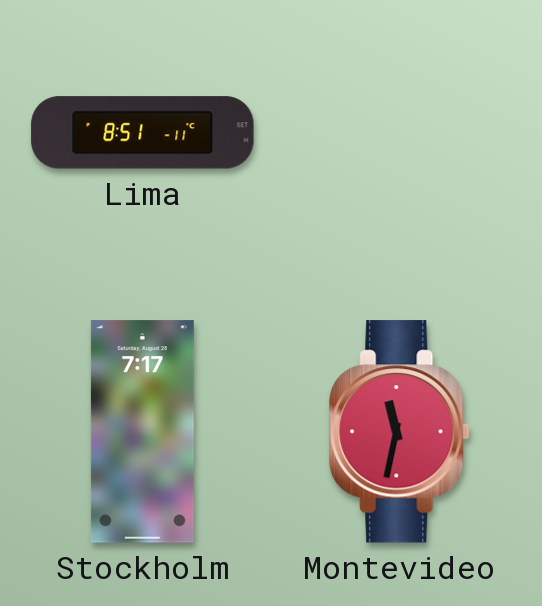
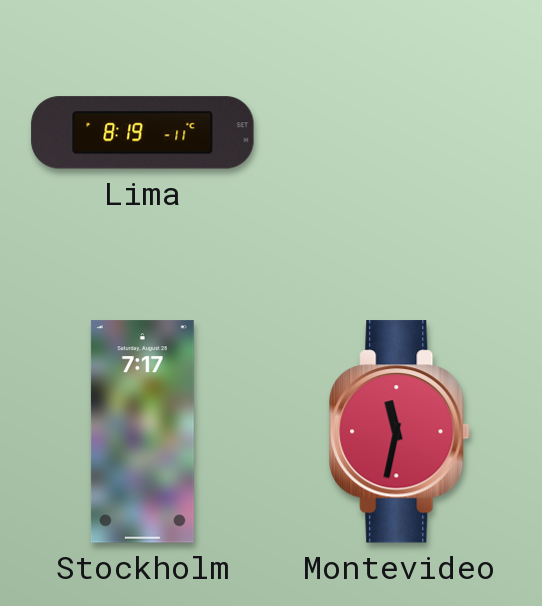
Lima: 8:51 -> 8:19 (143, 133)
